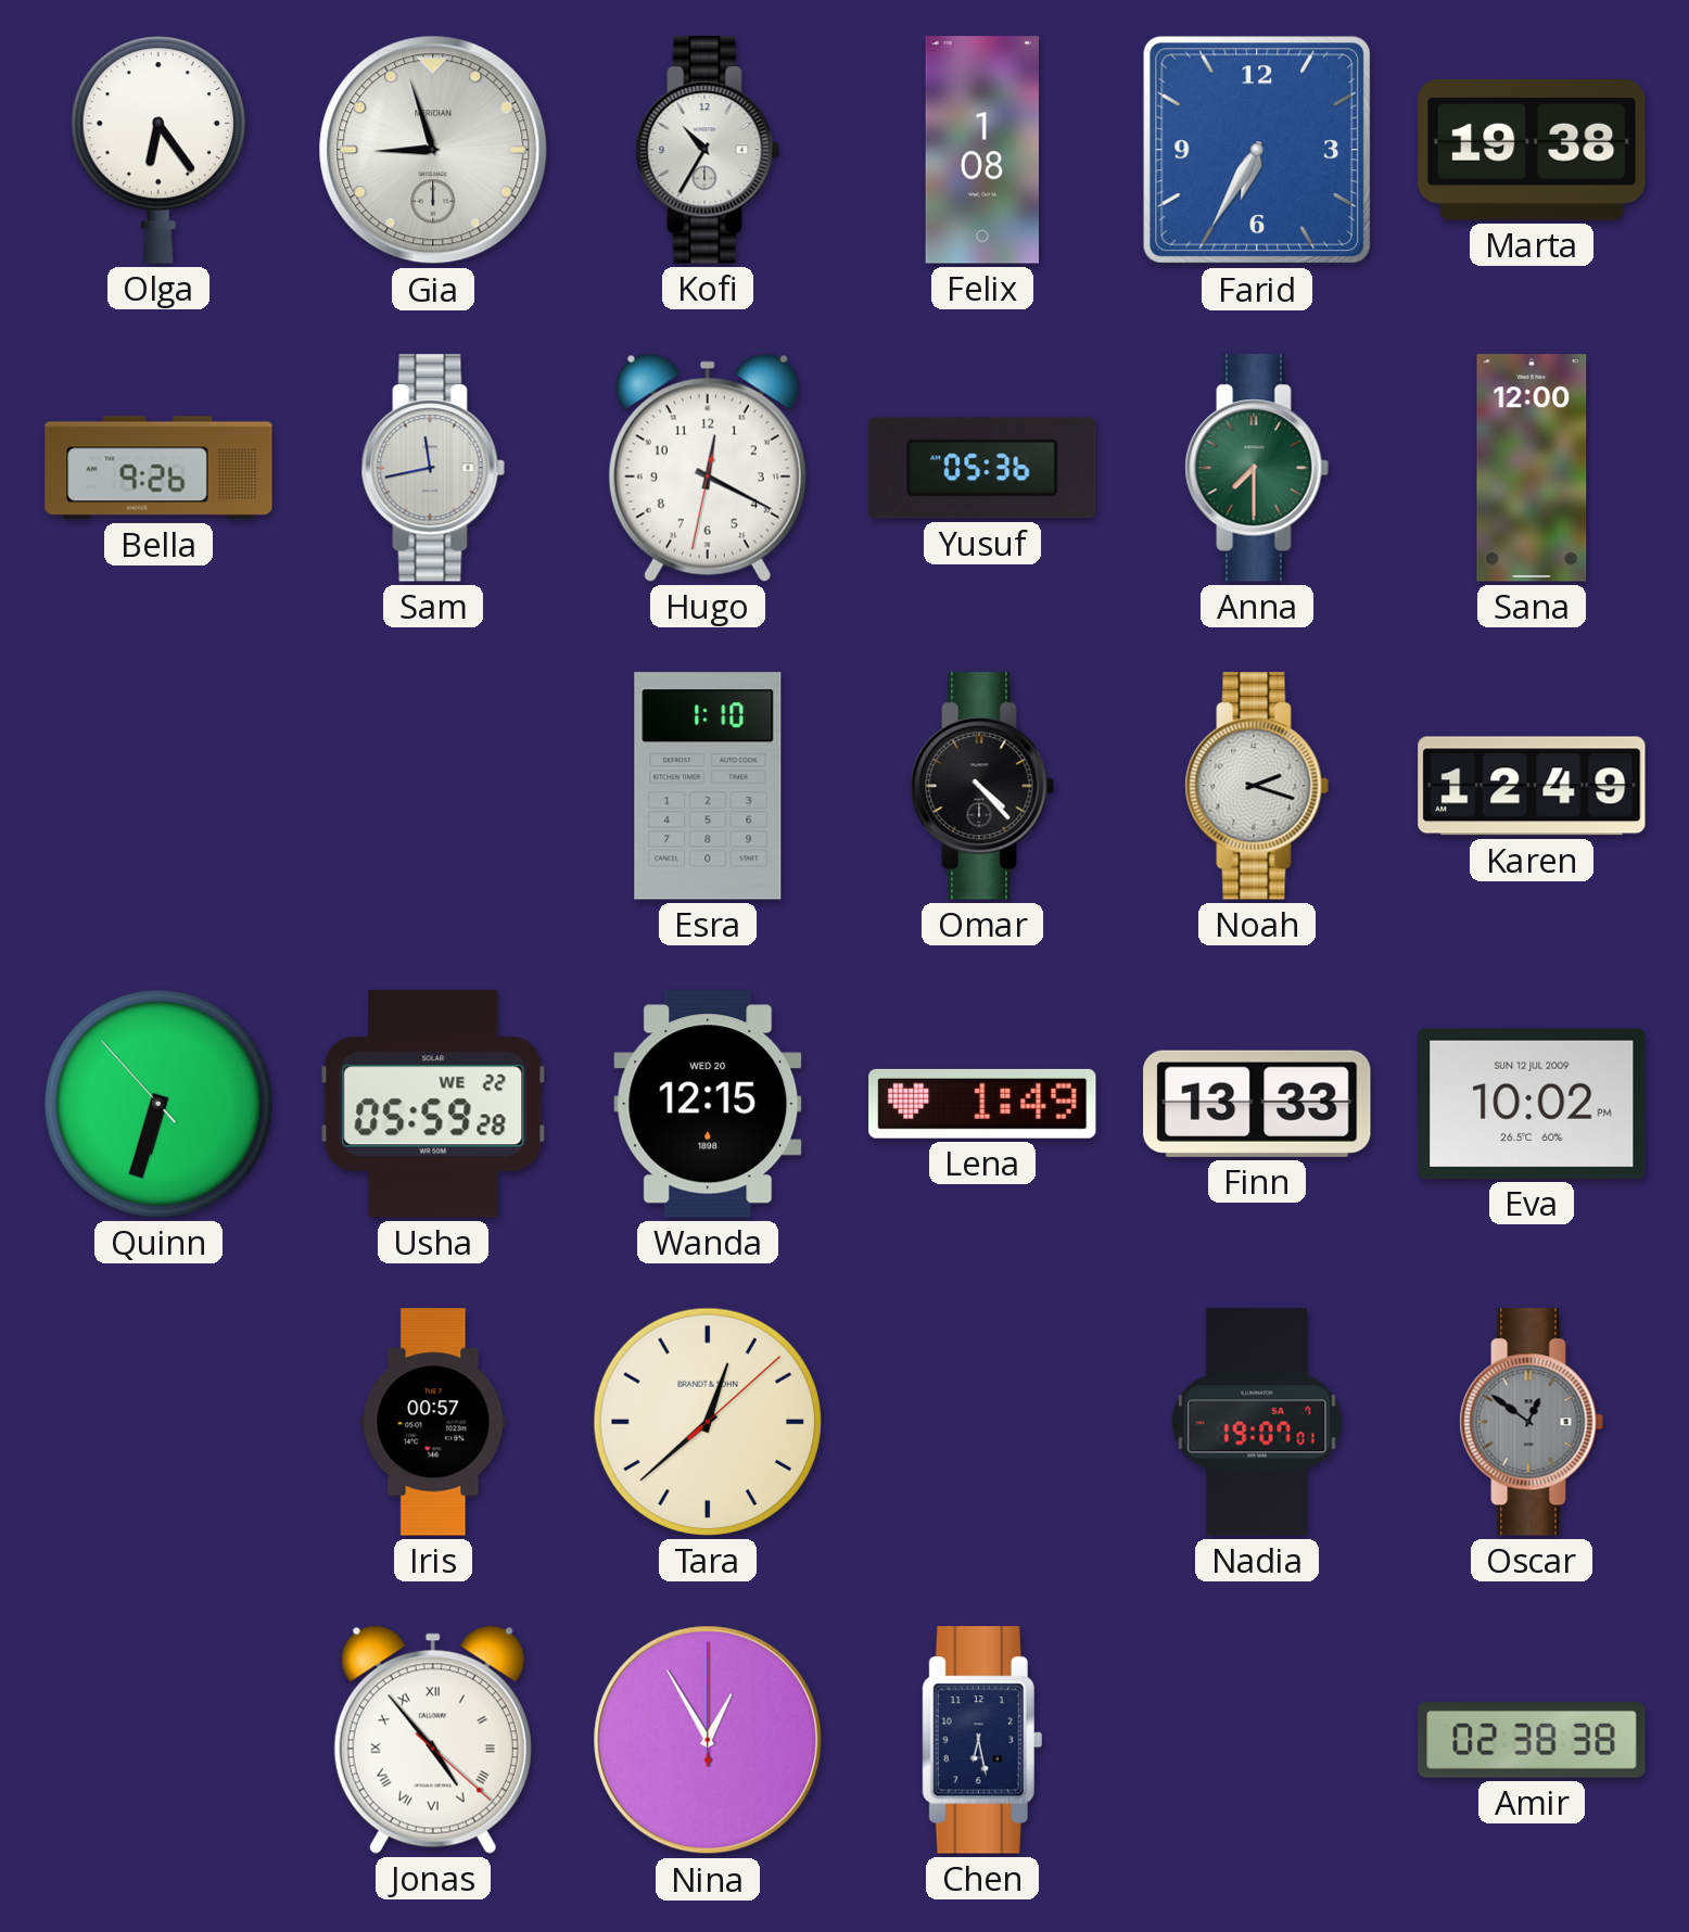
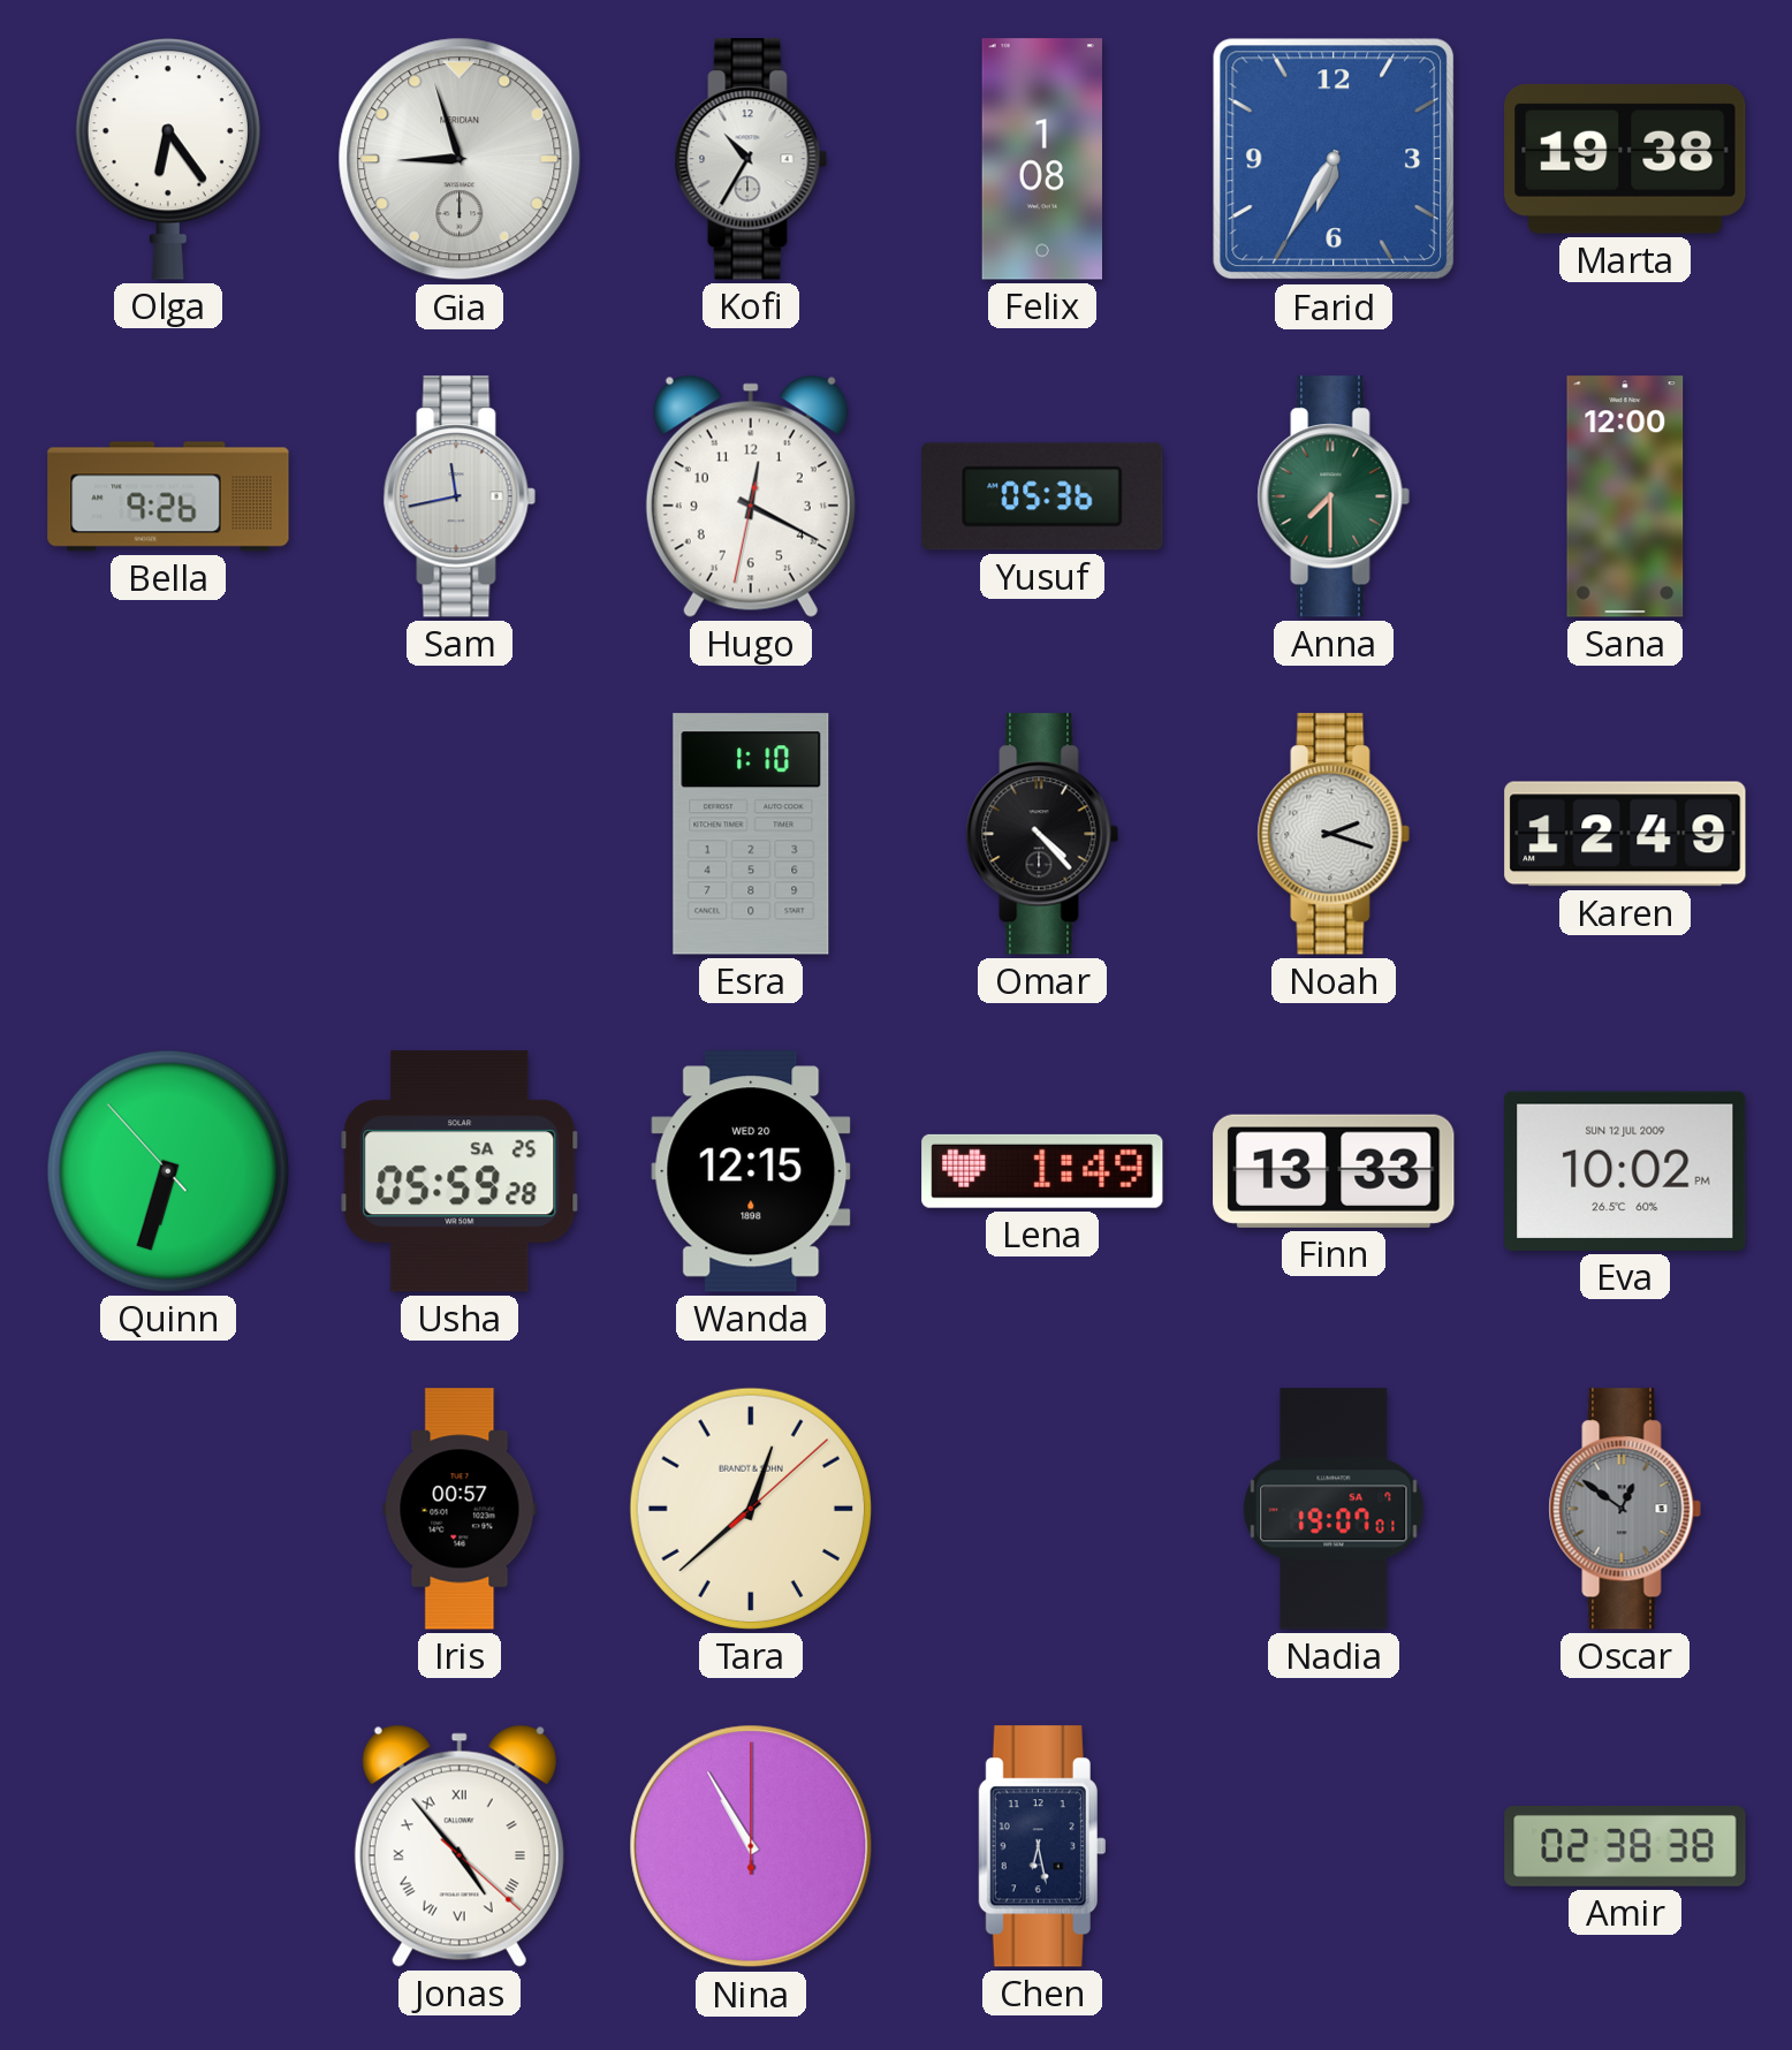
Usha date: WE 22 -> SA 25 (460, 1171)
Nina: 12:55 -> 10:55 (751, 1846)
